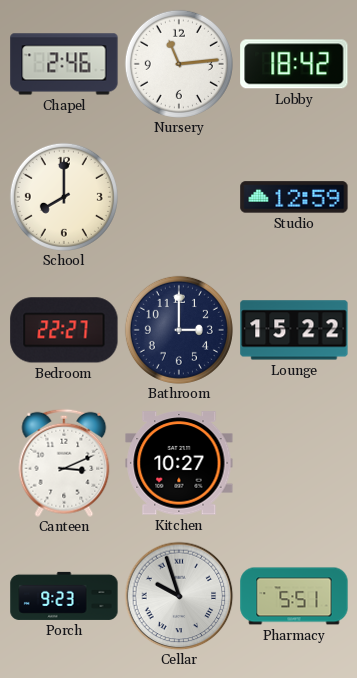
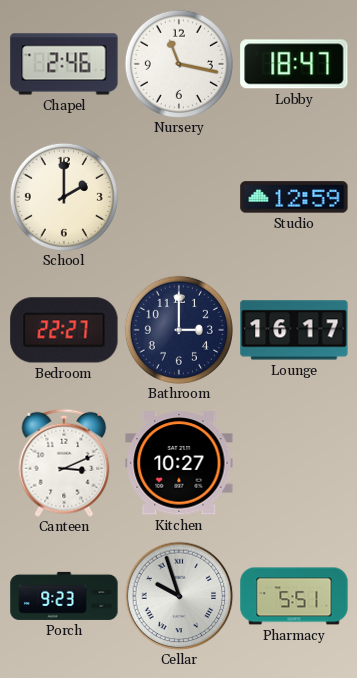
Nursery: 11:14 -> 11:17 (179, 64)
Lobby: 18:42 -> 18:47 (294, 64)
School: 8:00 -> 2:00 (64, 197)
Lounge: 15:22 -> 16:17 (294, 330)
